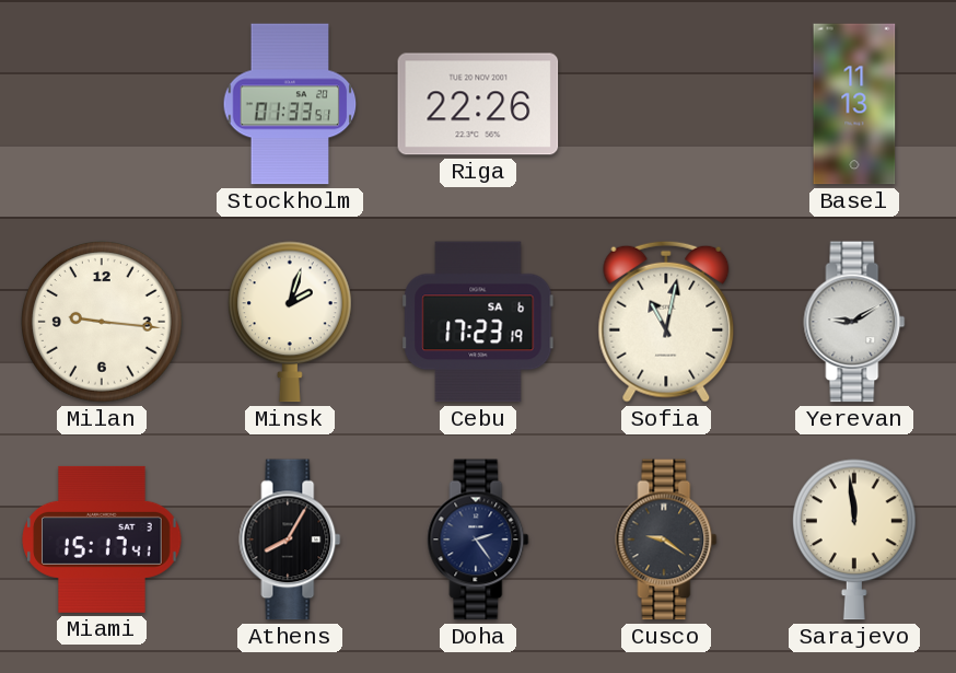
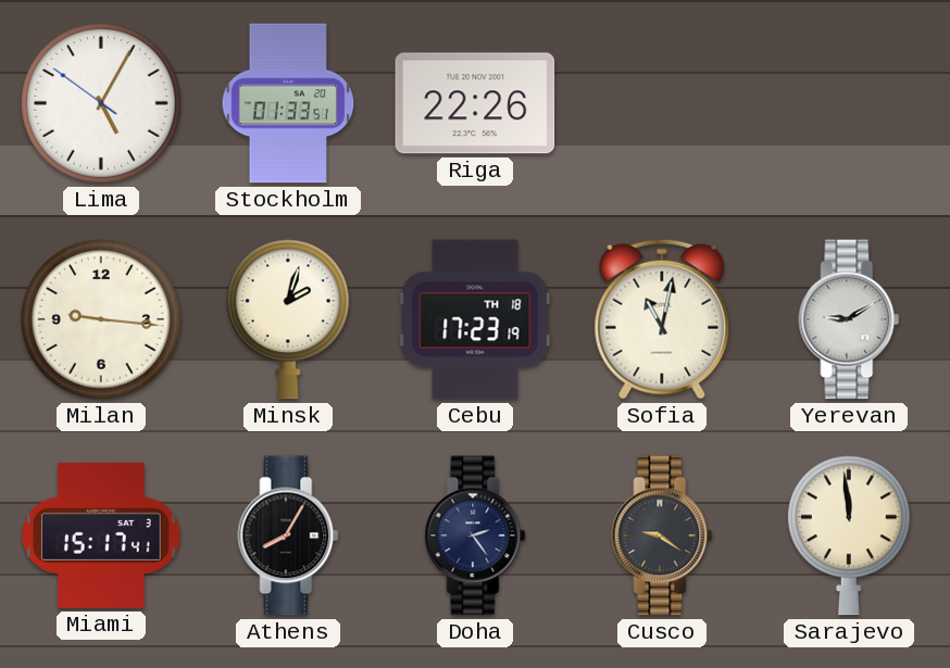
Lima: none -> 5:04 (102, 104)
Basel: 11:13 -> none (854, 104)
Cebu date: SA 6 -> TH 18 (475, 319)
